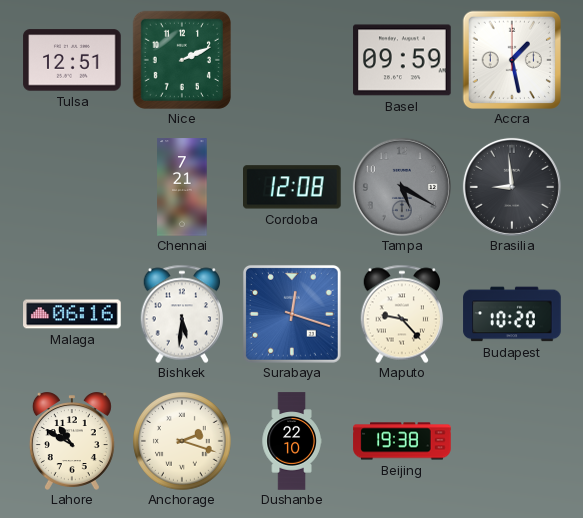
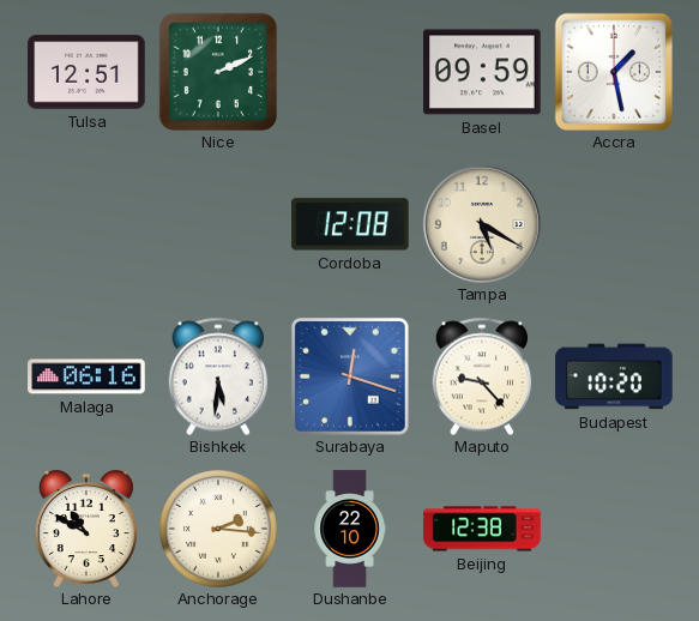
Chennai: 7:21 -> none (182, 187)
Tampa dial: grey -> cream (482, 224)
Brasilia: 8:59 -> none (512, 187)
Anchorage: 2:18 -> 2:16 (219, 530)
Beijing: 19:38 -> 12:38 (482, 529)
